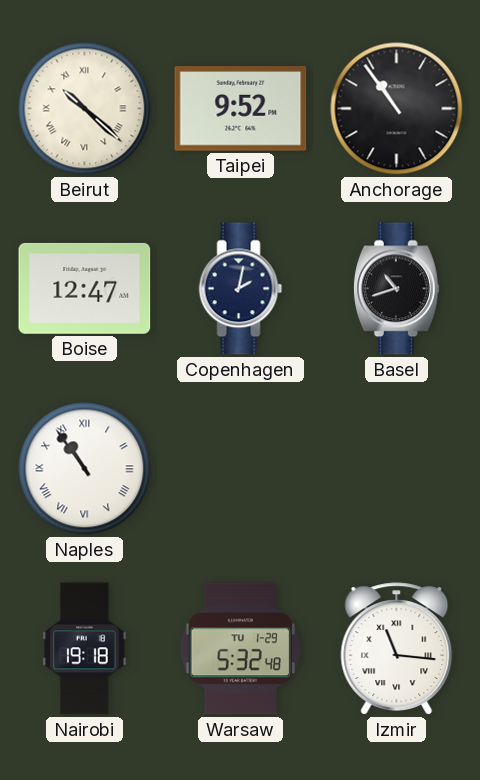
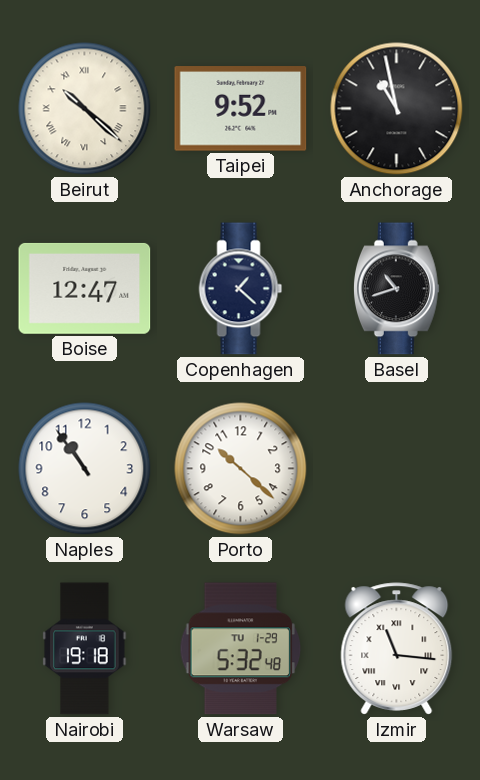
Anchorage: 10:54 -> 10:58 (397, 109)
Copenhagen: 2:02 -> 1:22 (241, 289)
Naples numerals: Roman -> Arabic (85, 469)
Porto: none -> 10:22 (241, 469)
